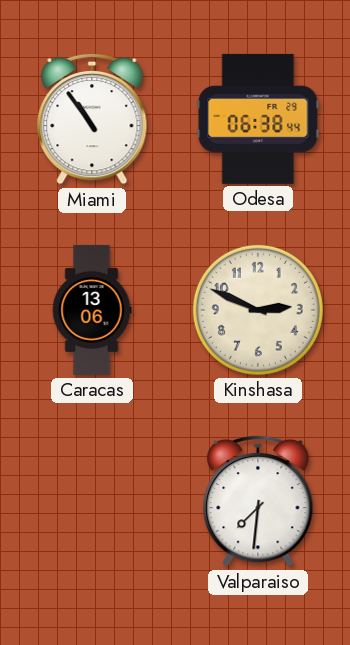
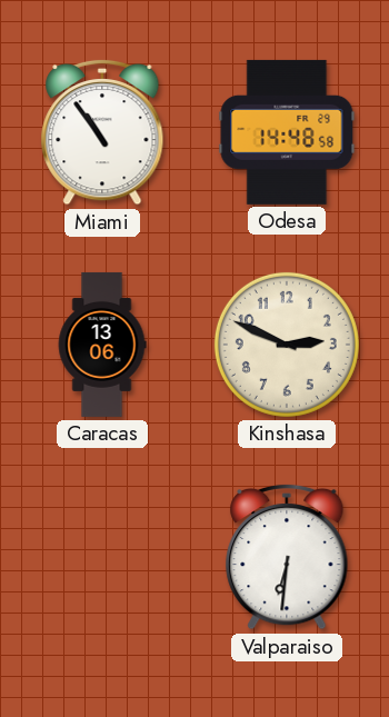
Odesa: 06:38 -> 14:48 (287, 132)
Valparaiso: 7:31 -> 6:31 (287, 557)
